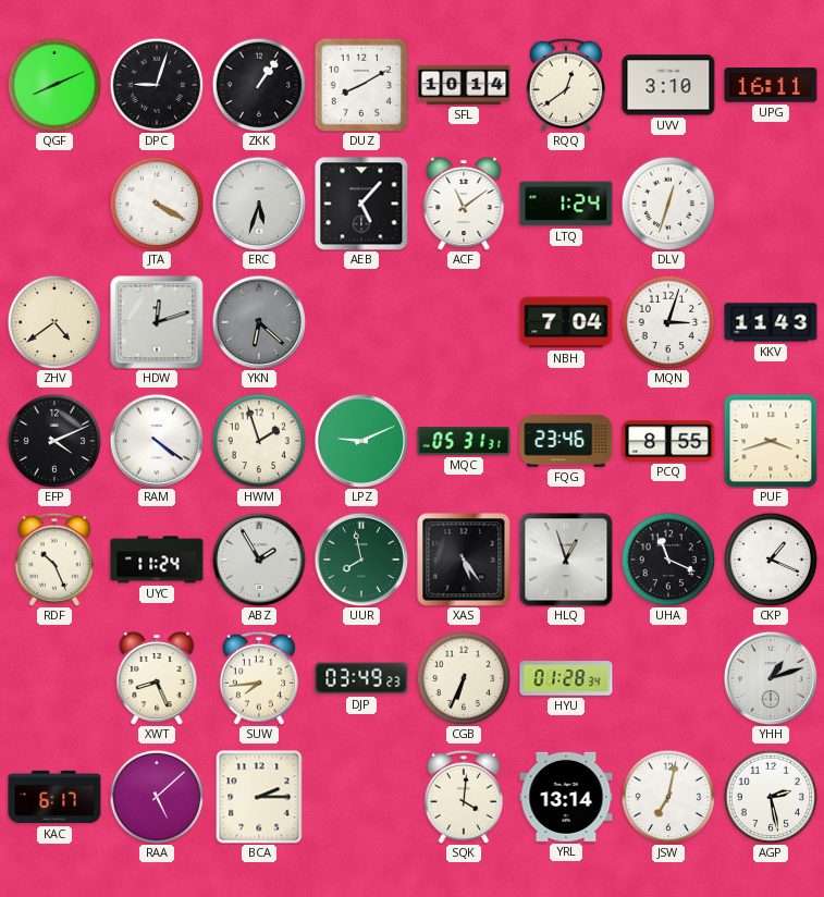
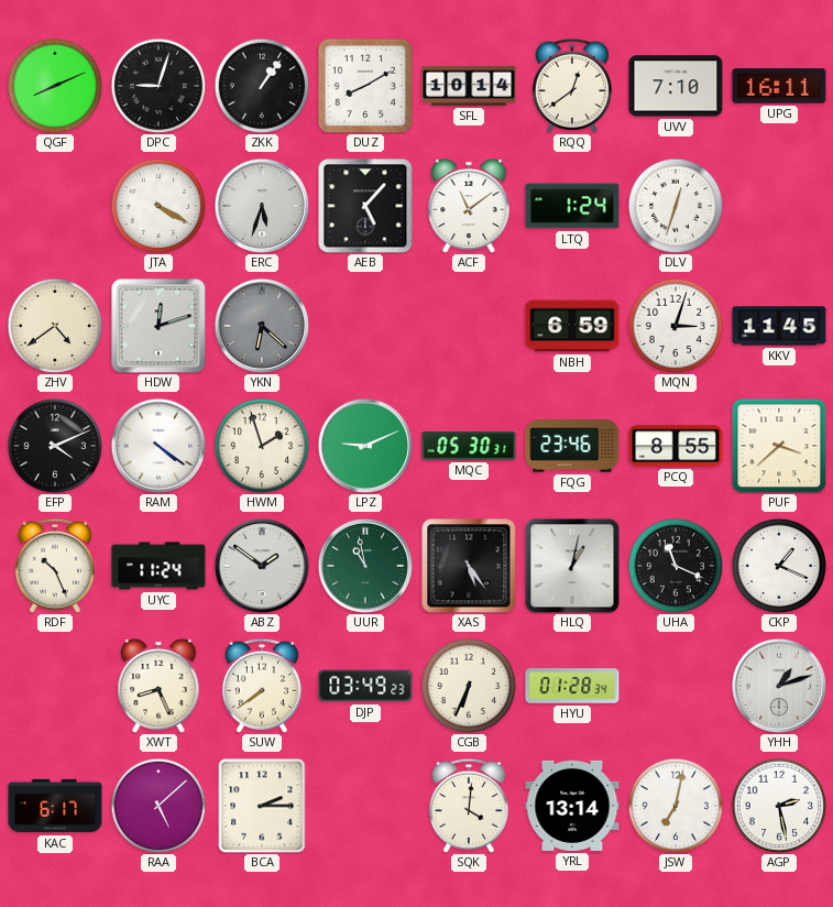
UVV: 3:10 -> 7:10 (676, 86)
NBH: 7:04 -> 6:59 (572, 326)
KKV: 11:43 -> 11:45 (779, 326)
MQC: 05:31 -> 05:30 (469, 446)
PUF: 3:42 -> 3:38 (779, 446)
ABZ: 1:55 -> 1:51 (261, 565)
UUR: 7:58 -> 10:58 (364, 565)
HLQ: 12:57 -> 1:02 (572, 566)
SUW: 7:44 -> 7:39 (262, 686)
